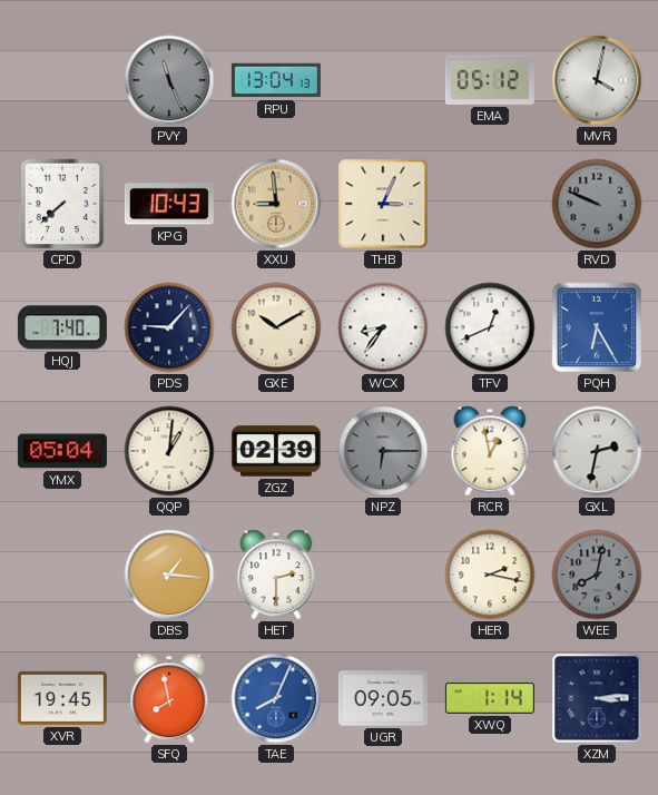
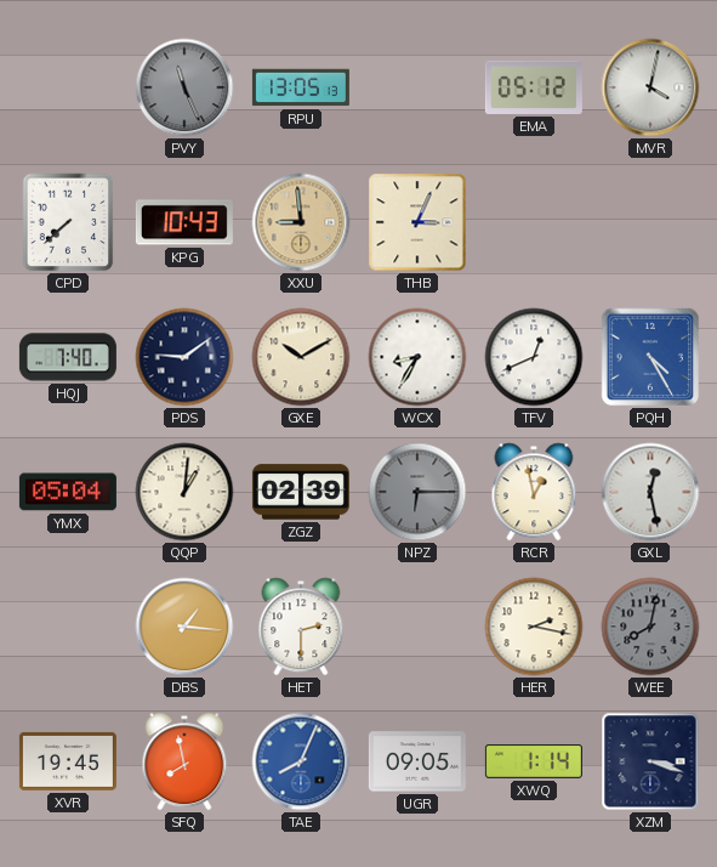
RPU: 13:04 -> 13:05 (301, 87)
RVD: 9:49 -> none (597, 204)
PDS: 9:07 -> 9:09 (184, 357)
WCX: 8:36 -> 8:35 (417, 357)
PQH: 6:25 -> 4:25 (650, 357)
GXL: 2:32 -> 12:28 (650, 492)
XZM: 3:14 -> 3:18 (650, 761)
